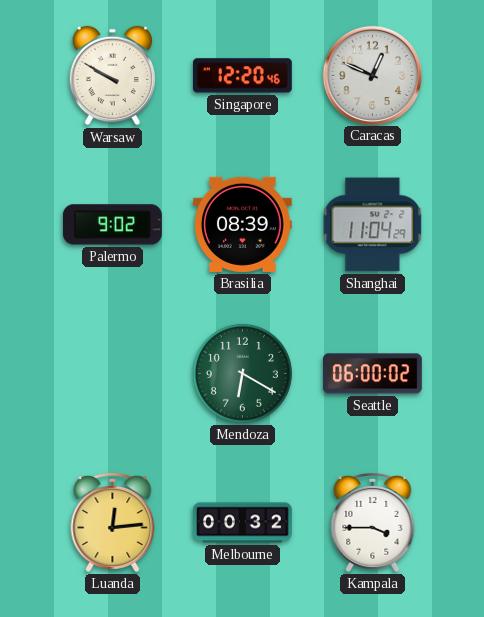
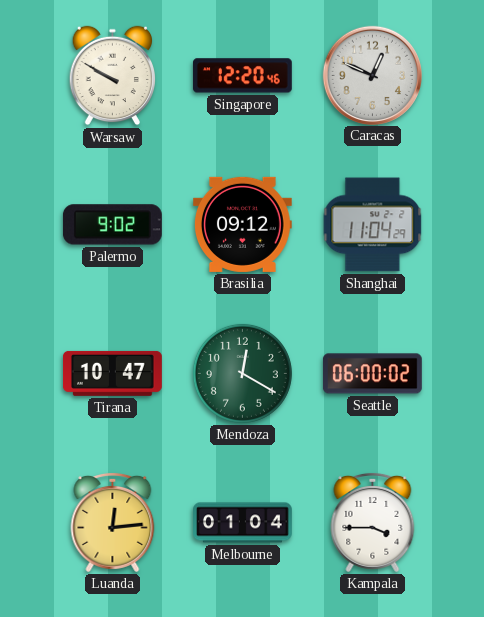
Brasilia: 08:39 -> 09:12 (242, 224)
Tirana: none -> 10:47 (113, 373)
Mendoza: 6:20 -> 12:20 (242, 373)
Melbourne: 00:32 -> 01:04 (243, 523)
